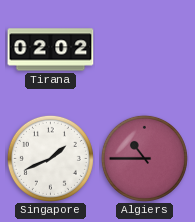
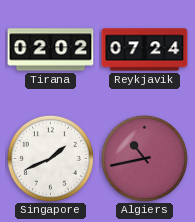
Reykjavik: none -> 07:24 (145, 50)
Algiers: 10:45 -> 10:43 (144, 158)
